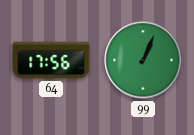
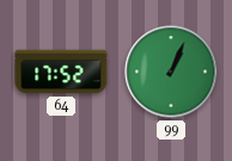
64: 17:56 -> 17:52 (61, 72)
